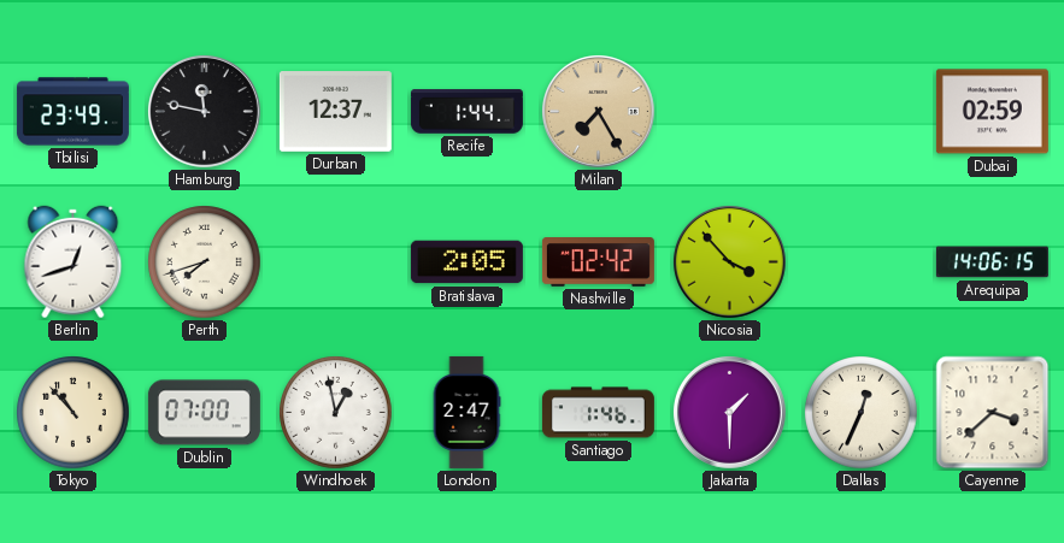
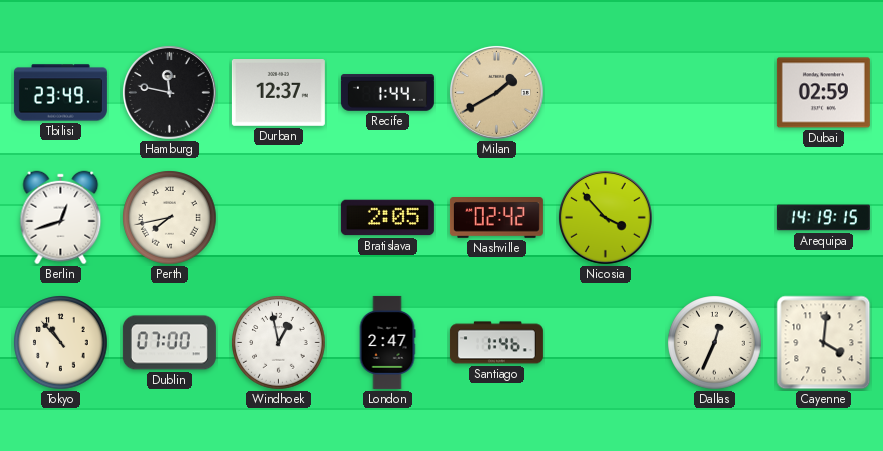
Milan: 7:25 -> 1:40 (496, 92)
Perth: 7:42 -> 7:43 (170, 218)
Arequipa: 14:06 -> 14:19 (823, 218)
Jakarta: 1:30 -> none (729, 412)
Cayenne: 3:38 -> 4:01 (824, 343)
